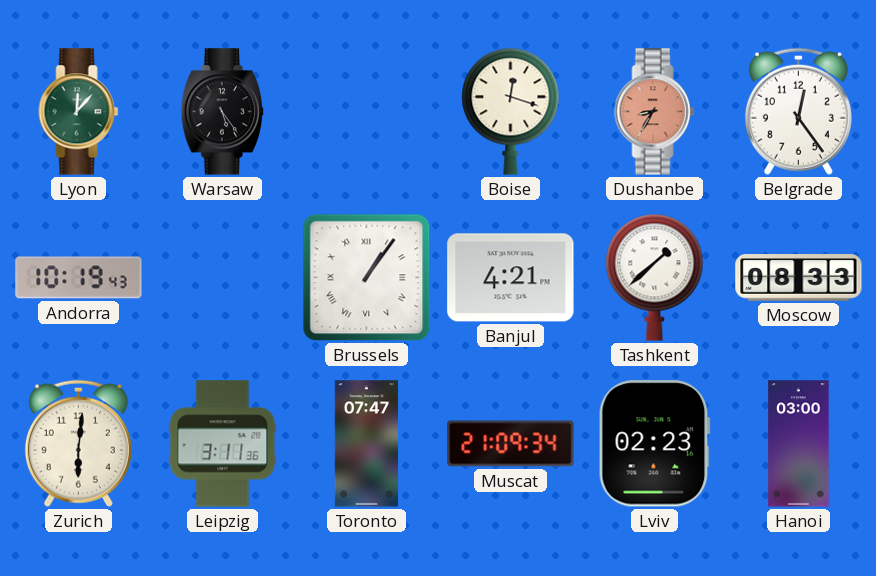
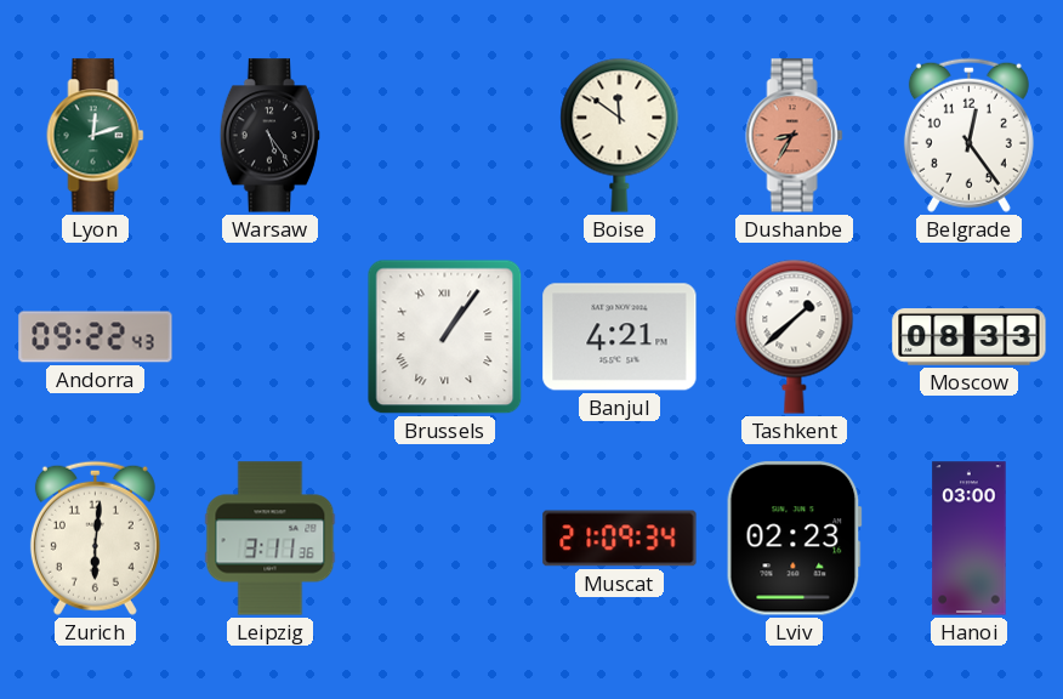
Lyon: 12:07 -> 12:12 (96, 136)
Boise: 12:18 -> 11:51 (620, 135)
Andorra: 10:19 -> 09:22 (96, 337)
Toronto: 07:47 -> none (366, 444)
